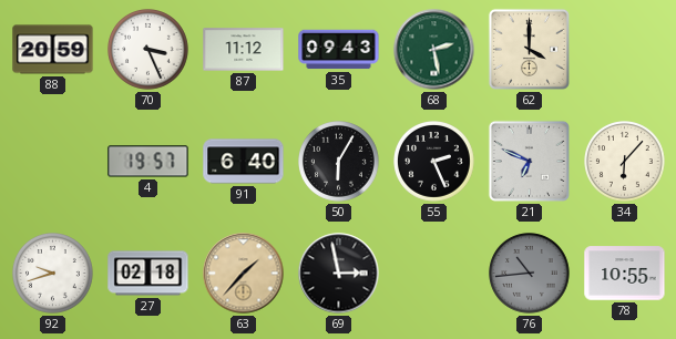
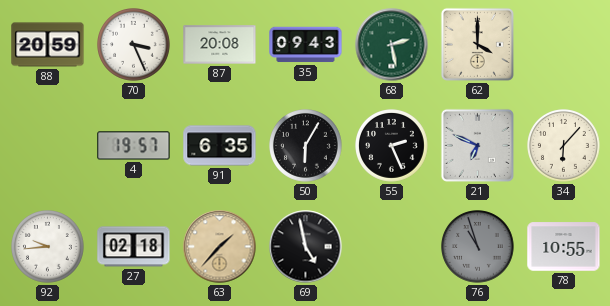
87: 11:12 -> 20:08 (220, 45)
91: 6:40 -> 6:35 (220, 146)
92: 9:42 -> 9:44 (48, 247)
69: 2:58 -> 4:58 (306, 247)
76: 10:44 -> 10:57 (478, 247)
